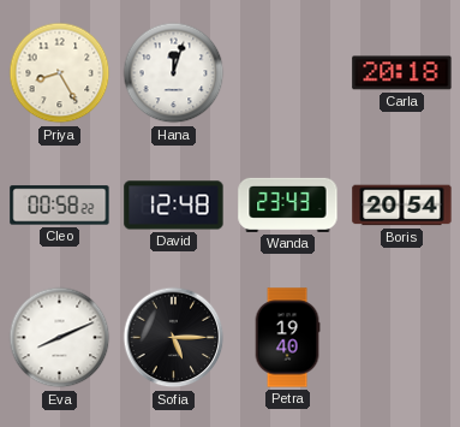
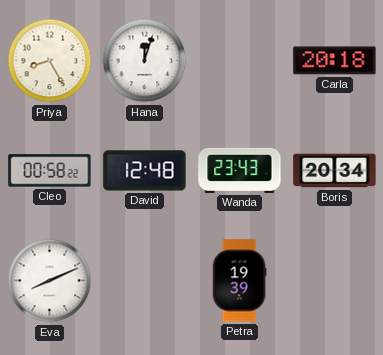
Boris: 20:54 -> 20:34 (335, 171)
Sofia: 5:15 -> none (174, 338)
Petra: 19:40 -> 19:39 (239, 281)
